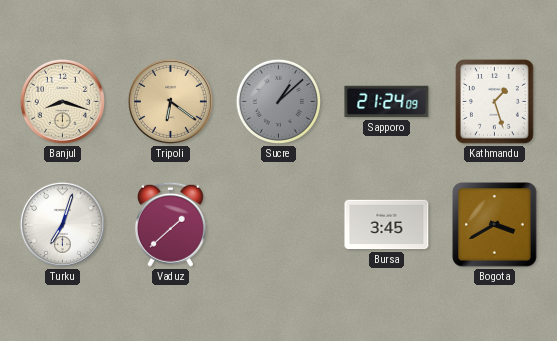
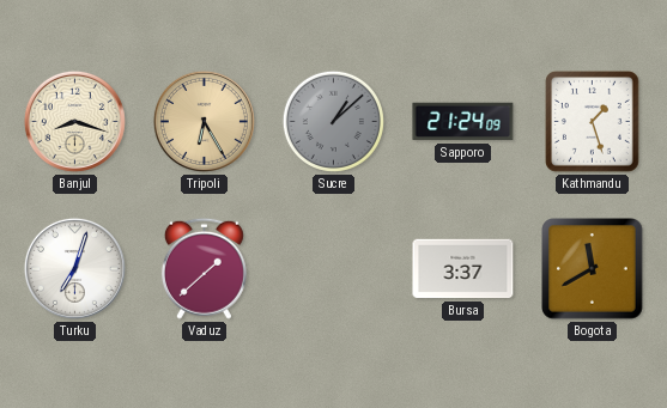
Tripoli: 6:21 -> 6:25 (204, 121)
Bursa: 3:45 -> 3:37 (463, 269)
Bogota: 3:40 -> 11:40 (593, 269)
